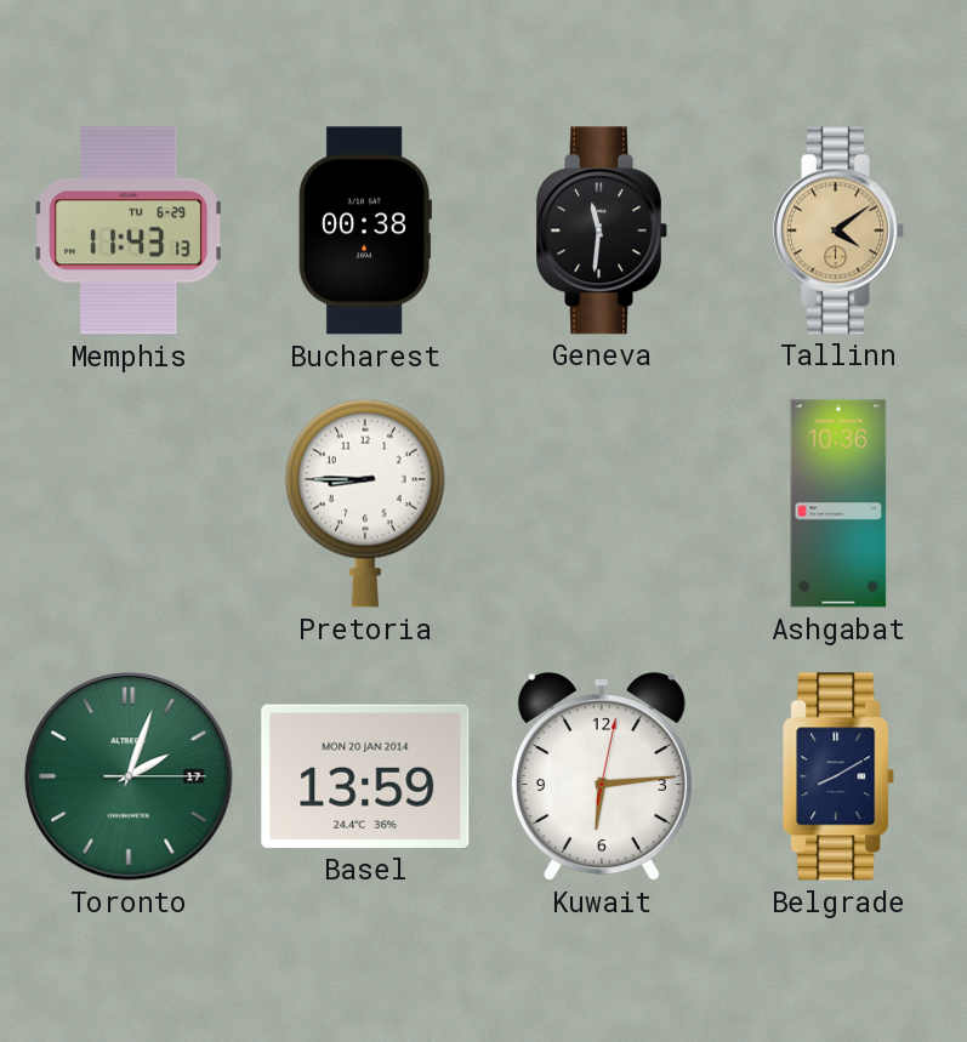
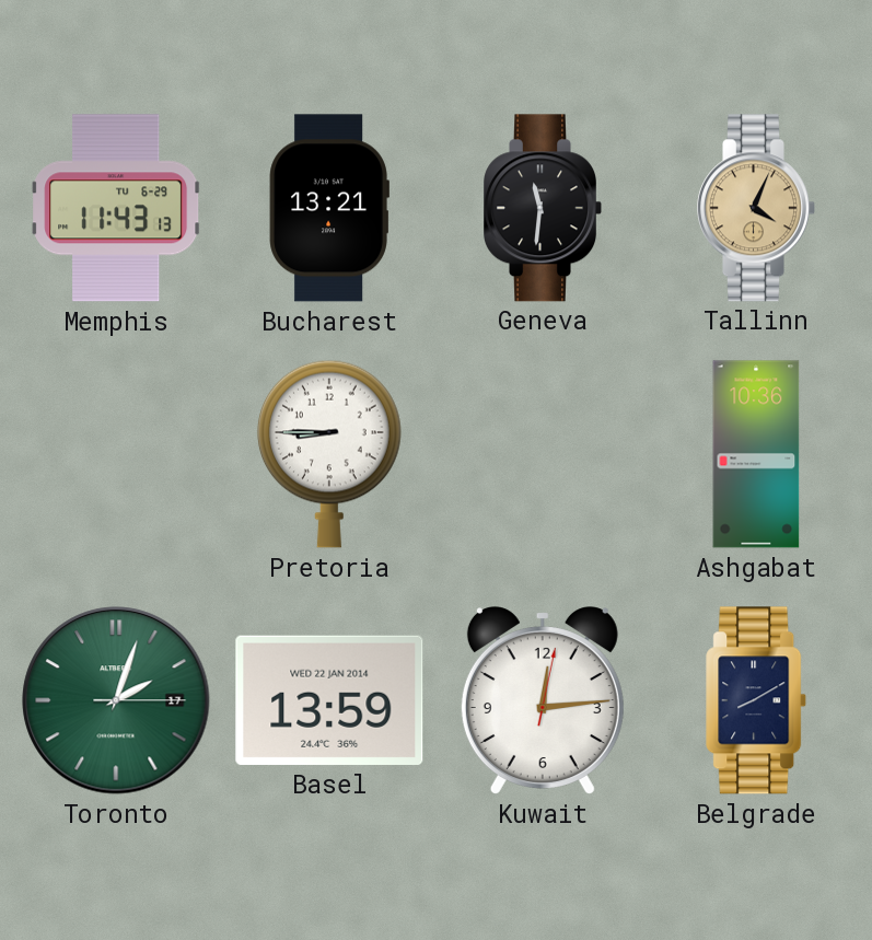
Bucharest: 00:38 -> 13:21 (329, 208)
Tallinn: 4:09 -> 4:04 (756, 208)
Basel date: MON 20 JAN 2014 -> WED 22 JAN 2014 (329, 700)
Kuwait: 6:14 -> 12:14 (543, 700)
